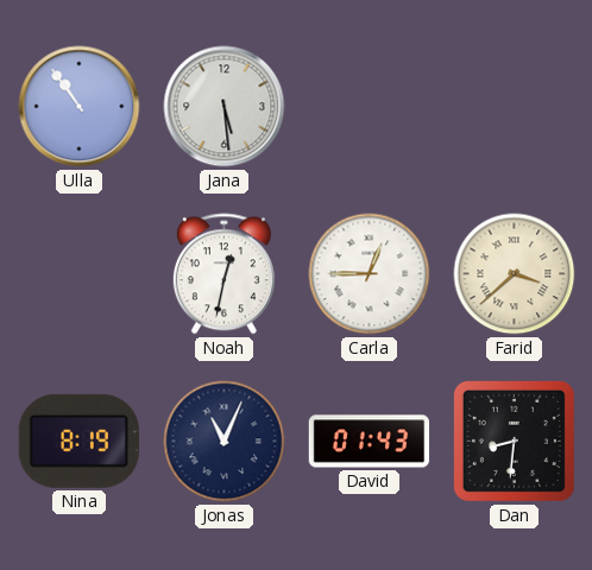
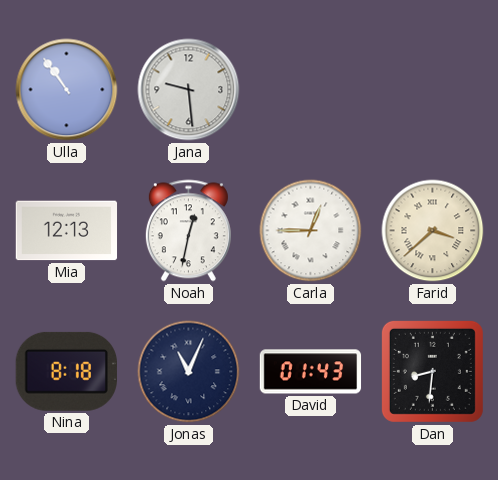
Jana: 5:29 -> 9:29 (189, 90)
Mia: none -> 12:13 (67, 231)
Nina: 8:19 -> 8:18 (66, 371)
